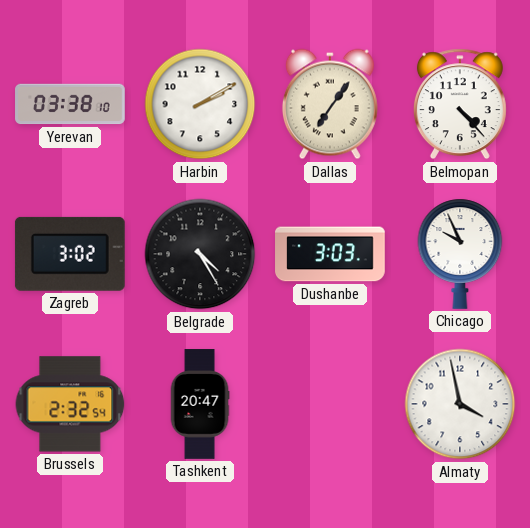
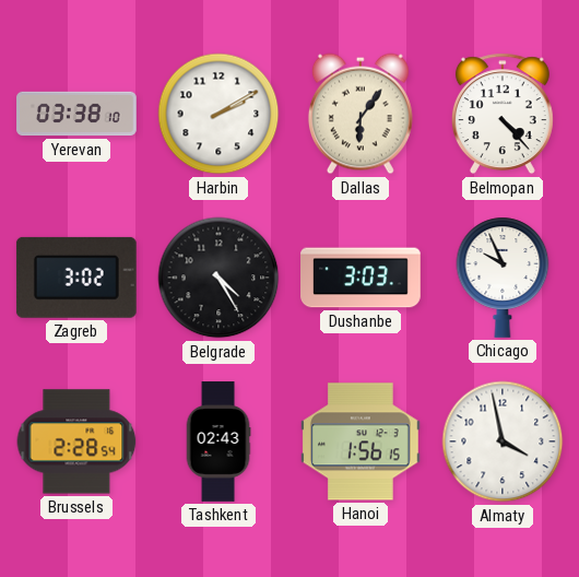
Dallas: 7:06 -> 6:06 (361, 114)
Brussels: 2:32 -> 2:28 (76, 441)
Tashkent: 20:47 -> 02:43 (218, 441)
Hanoi: none -> 1:56 (362, 441)
